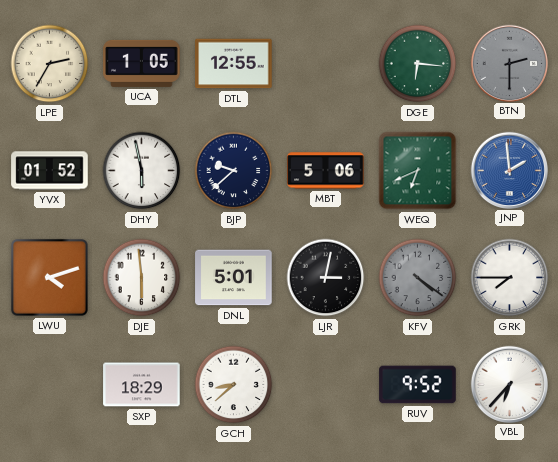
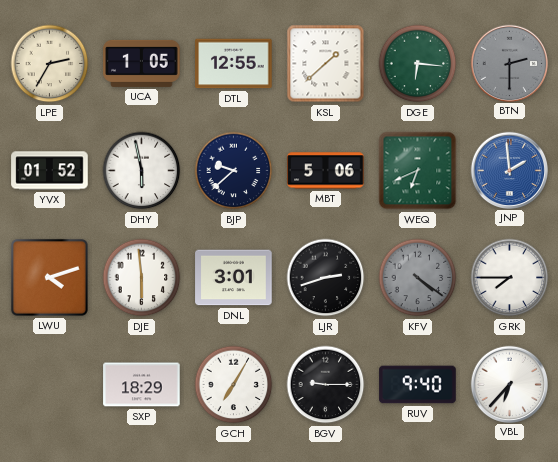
KSL: none -> 1:38 (326, 64)
DNL: 5:01 -> 3:01 (234, 278)
LJR: 3:02 -> 2:42 (326, 278)
GCH: 8:38 -> 7:05 (234, 385)
BGV: none -> 9:15 (326, 385)
RUV: 9:52 -> 9:40 (418, 385)
